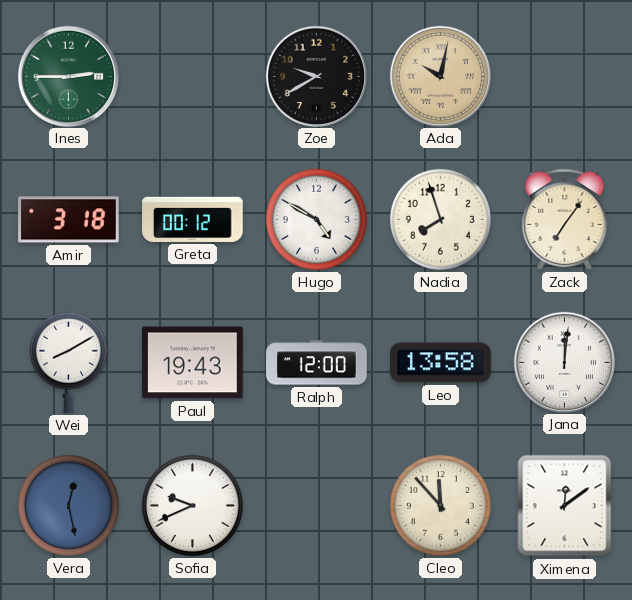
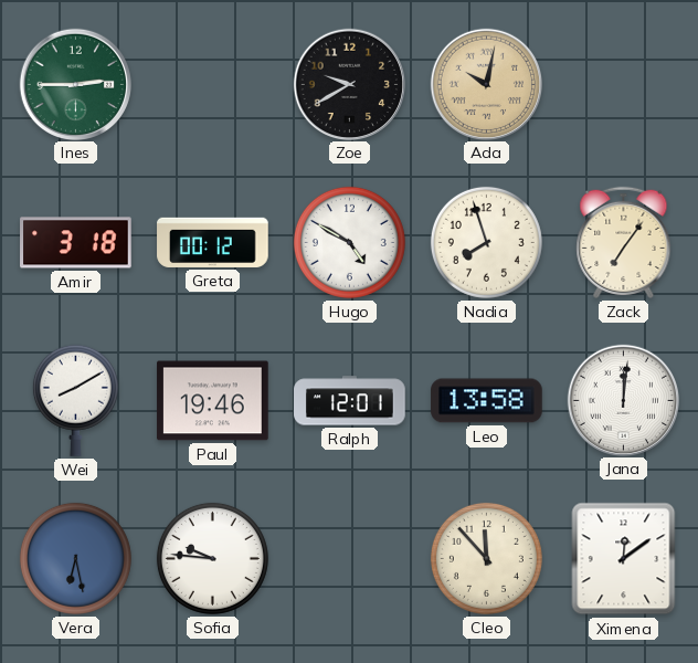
Paul: 19:43 -> 19:46 (213, 401)
Ralph: 12:00 -> 12:01 (350, 401)
Vera: 12:28 -> 6:28 (75, 558)
Sofia: 9:41 -> 9:46 (212, 558)
